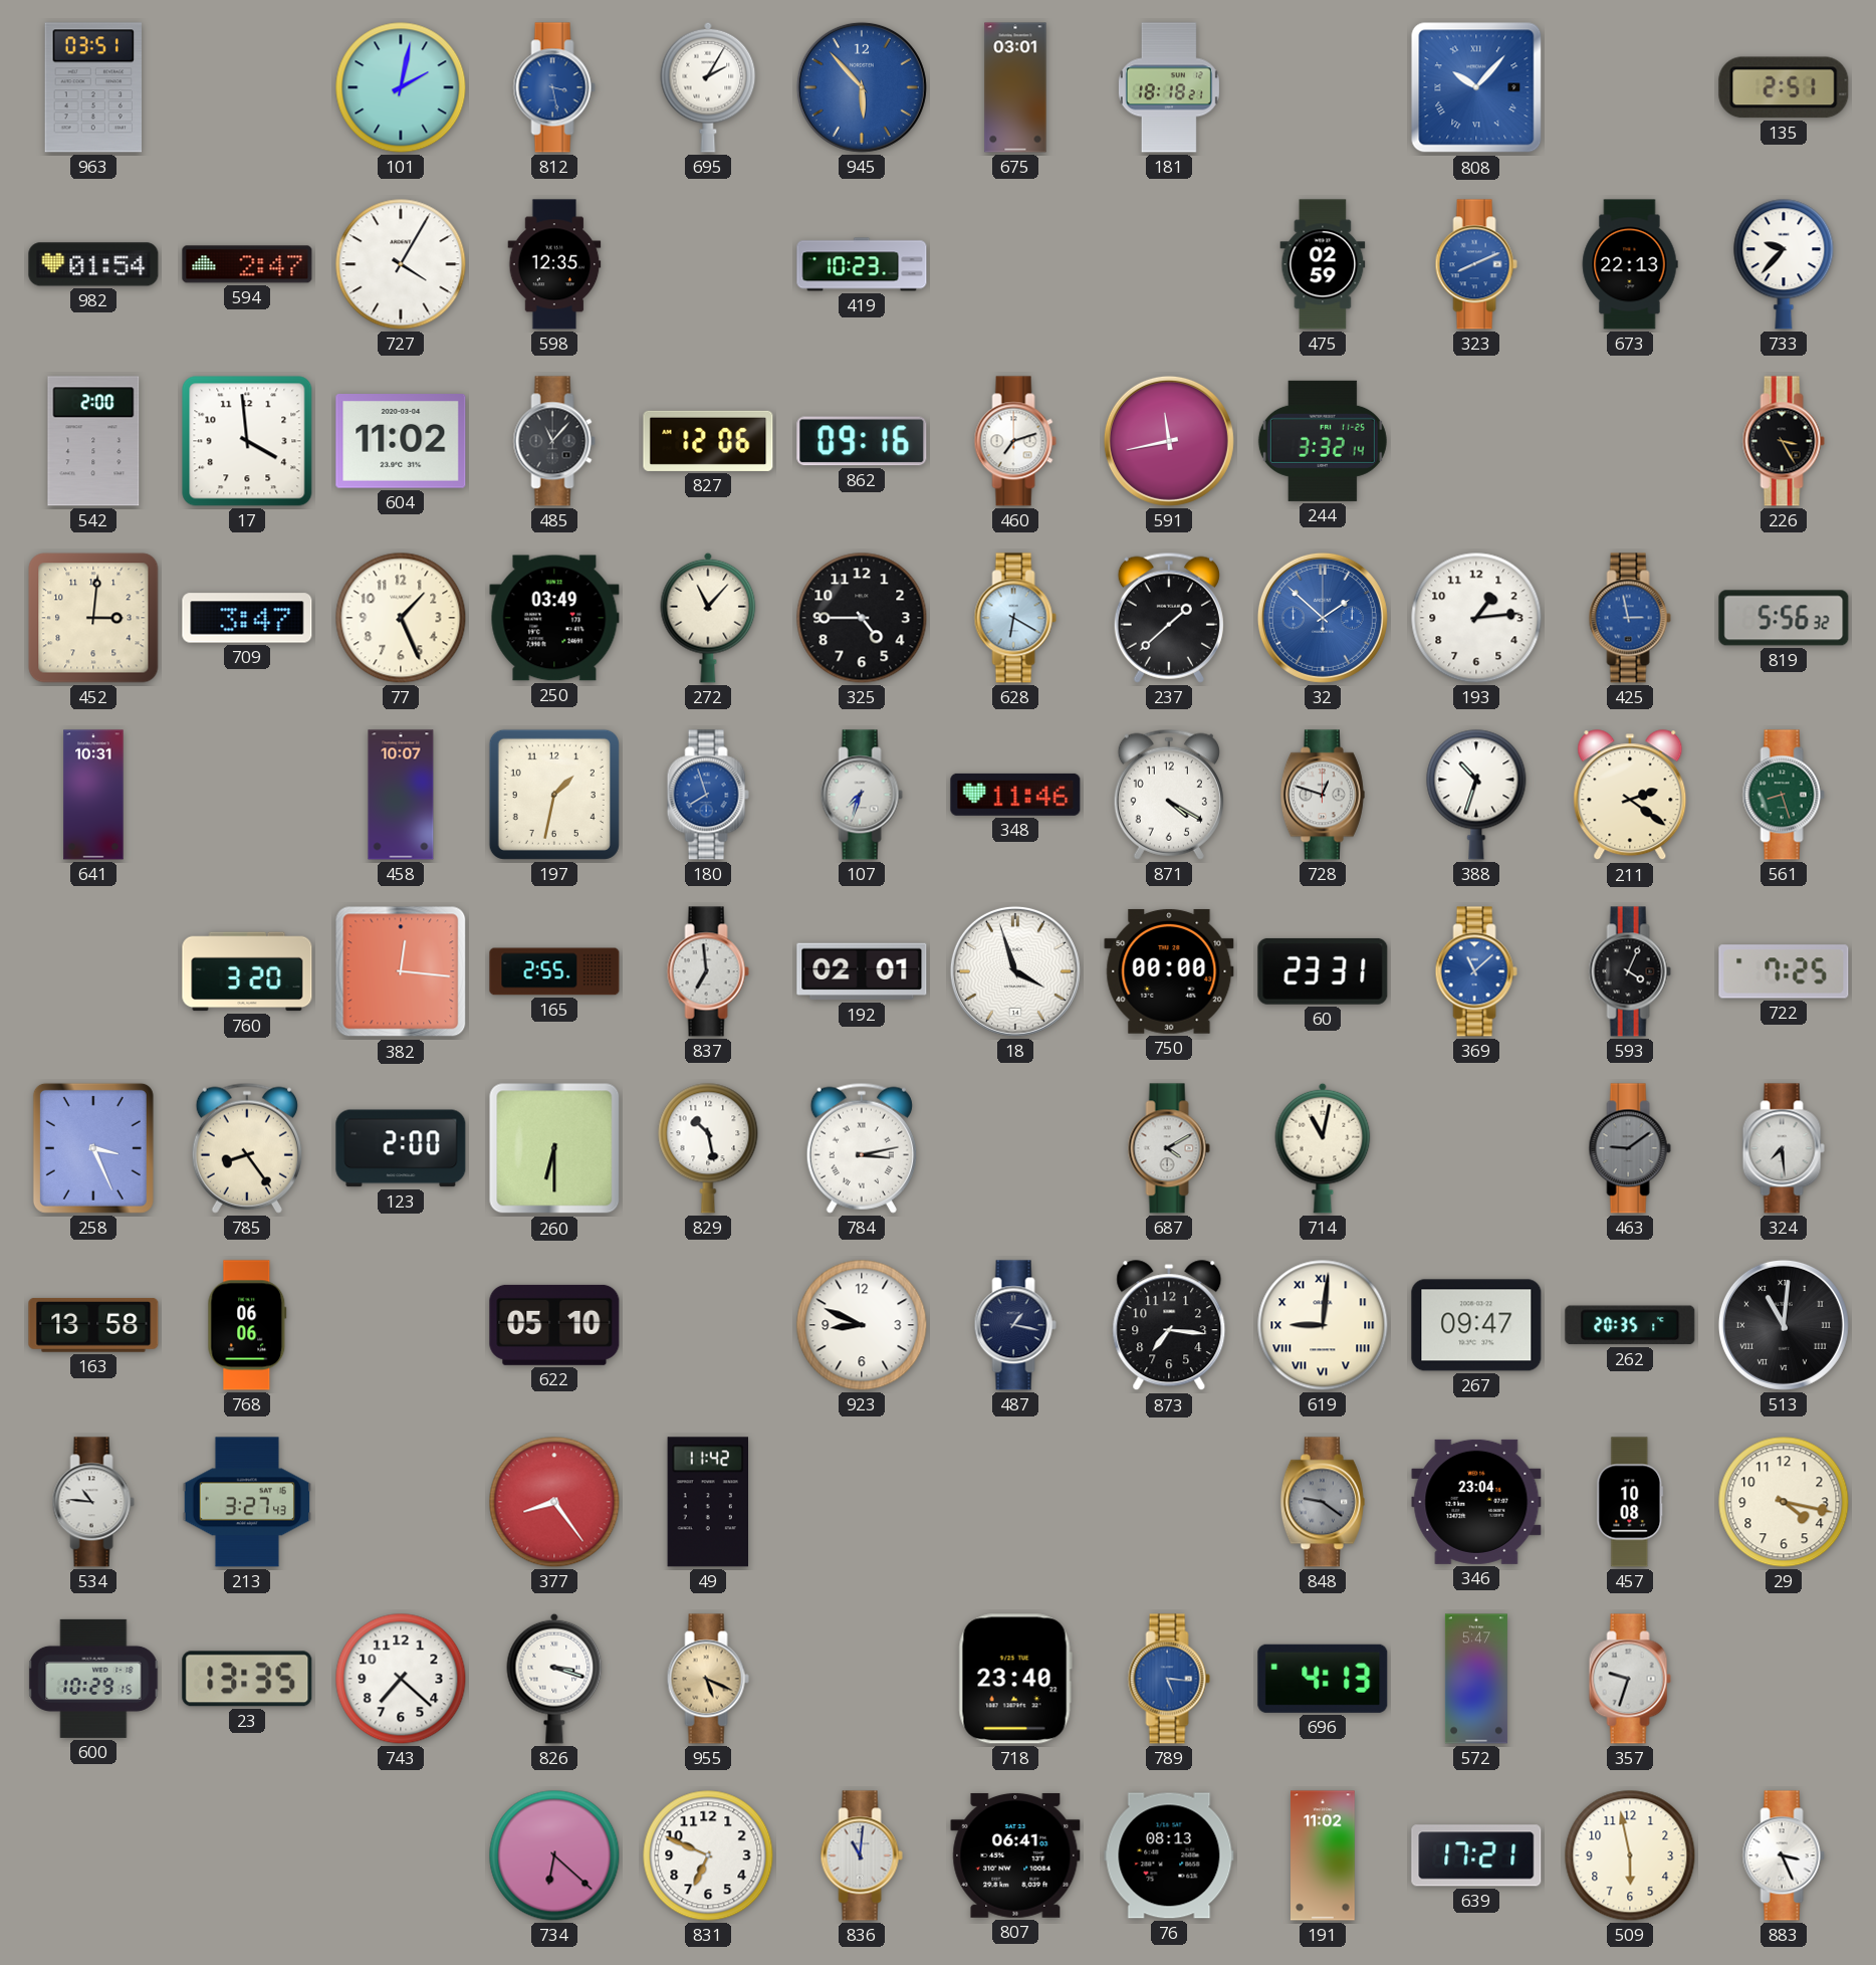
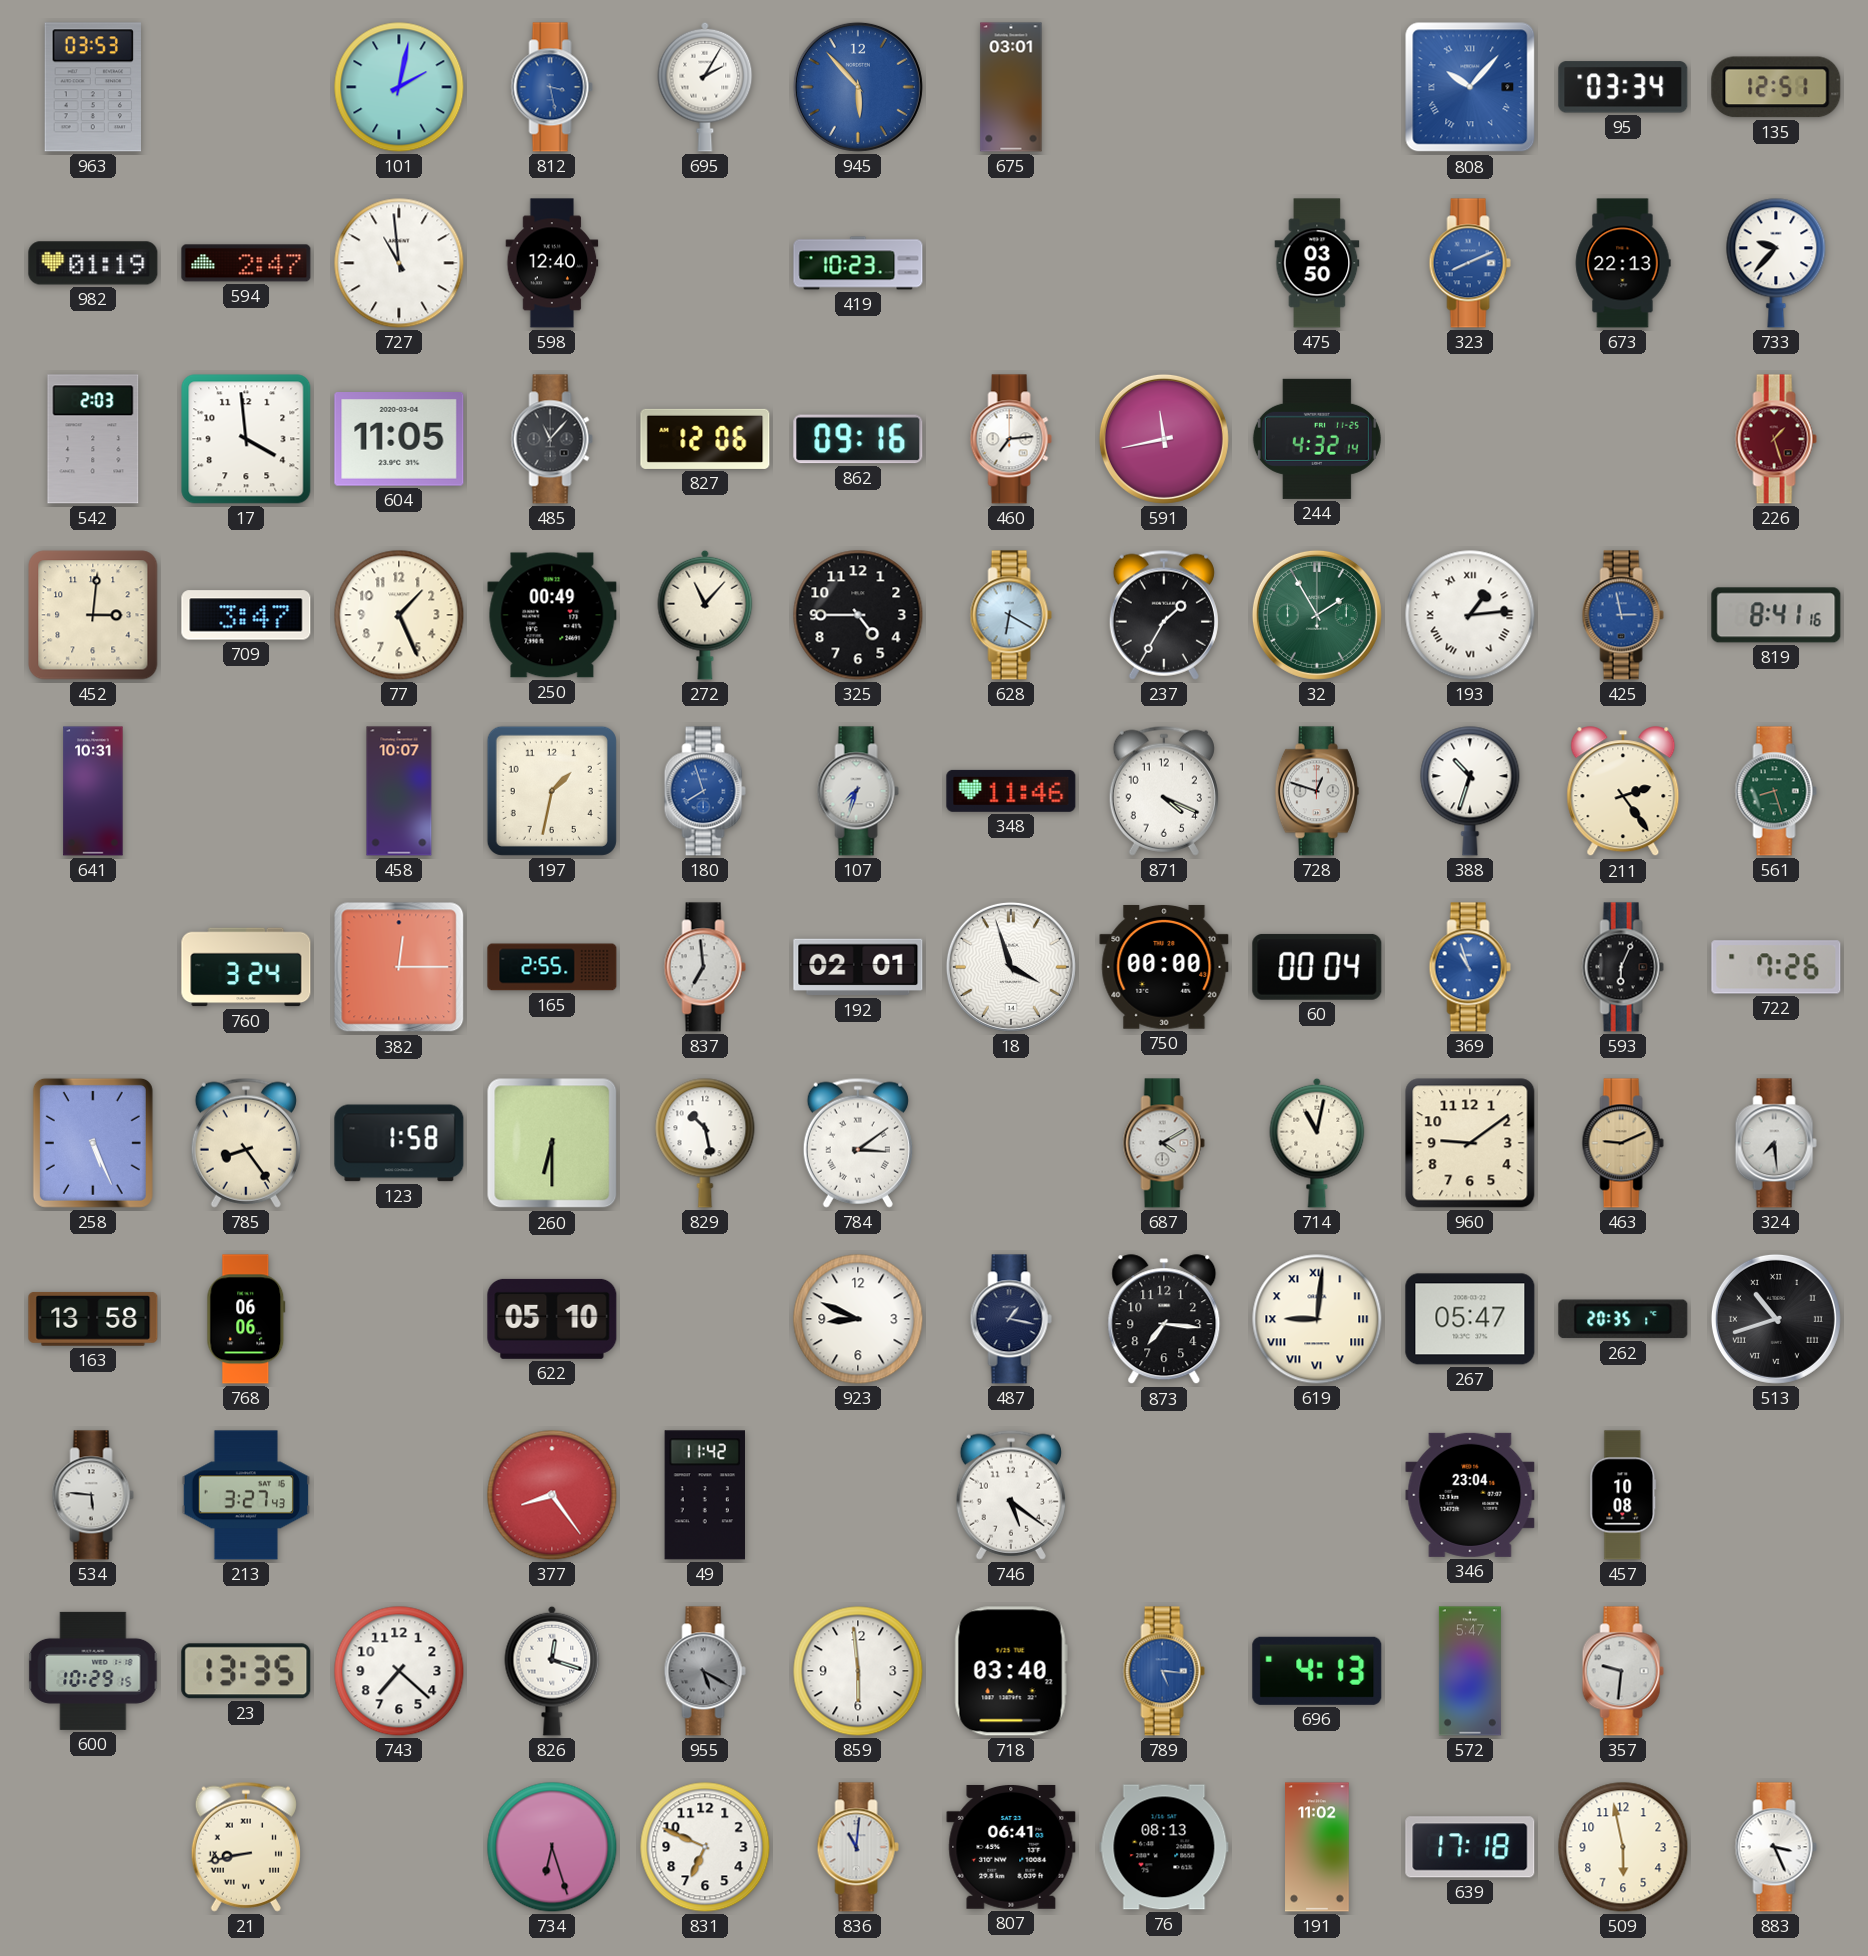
963: 03:51 -> 03:53 (92, 87)
181: 18:18 -> none (1169, 87)
95: none -> 03:34 (1623, 87)
135: 2:51 -> 12:51 (1776, 87)
982: 01:54 -> 01:19 (93, 263)
727: 4:05 -> 10:59 (399, 263)
598: 12:35 -> 12:40 (552, 263)
475: 02:59 -> 03:50 (1317, 263)
542: 2:00 -> 2:03 (93, 439)
604: 11:02 -> 11:05 (399, 440)
460: 7:12 -> 7:14 (1011, 439)
244: 3:32 -> 4:32 (1317, 439)
226: 3:25 -> 1:27 (1776, 439)
226 dial: black -> burgundy (1776, 439)
250: 03:49 -> 00:49 (552, 615)
237: 1:38 -> 1:35 (1164, 615)
32: 1:52 -> 1:55 (1317, 615)
32 dial: blue -> green (1317, 615)
193 numerals: Arabic -> Roman (1470, 615)
819: 5:56 -> 8:41 (1776, 615)
871: 4:20 -> 4:19 (1164, 791)
211: 2:21 -> 2:24 (1623, 792)
760: 3:20 -> 3:24 (246, 967)
382: 12:16 -> 12:15 (399, 967)
60: 23:31 -> 00:04 (1317, 967)
369: 11:08 -> 10:57 (1470, 967)
593: 4:04 -> 6:04 (1623, 967)
722: 7:25 -> 7:26 (1776, 967)
258: 3:26 -> 5:26 (93, 1143)
123: 2:00 -> 1:58 (399, 1143)
784: 3:13 -> 3:09 (858, 1143)
960: none -> 9:09 (1470, 1143)
463: 9:09 -> 9:11 (1623, 1143)
463 dial: grey -> champagne (1623, 1143)
267: 09:47 -> 05:47 (1470, 1319)
513: 11:01 -> 10:42 (1776, 1319)
534: 10:46 -> 5:46 (93, 1495)
746: none -> 5:21 (1011, 1495)
848: 9:21 -> none (1323, 1502)
29: 4:17 -> none (1784, 1502)
826: 3:18 -> 12:18 (552, 1671)
955: 5:19 -> 5:20 (705, 1671)
955 dial: champagne -> grey (705, 1671)
859: none -> 5:59 (858, 1671)
718: 23:40 -> 03:40 (1011, 1671)
357: 9:33 -> 9:31 (1623, 1671)
21: none -> 8:43 (246, 1847)
734: 6:22 -> 6:27 (552, 1847)
639: 17:21 -> 17:18 (1470, 1847)
